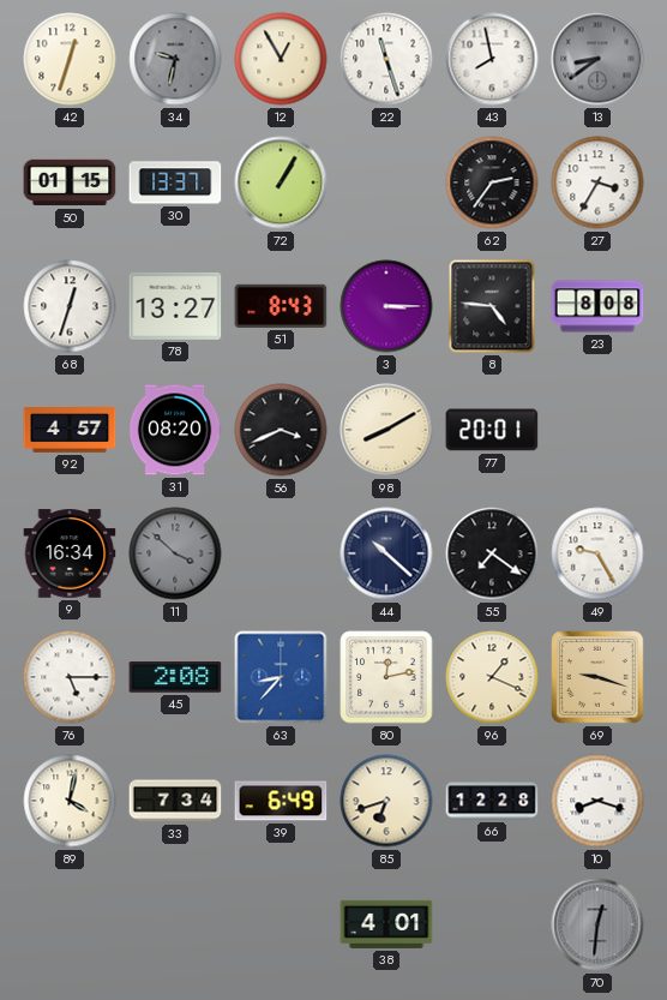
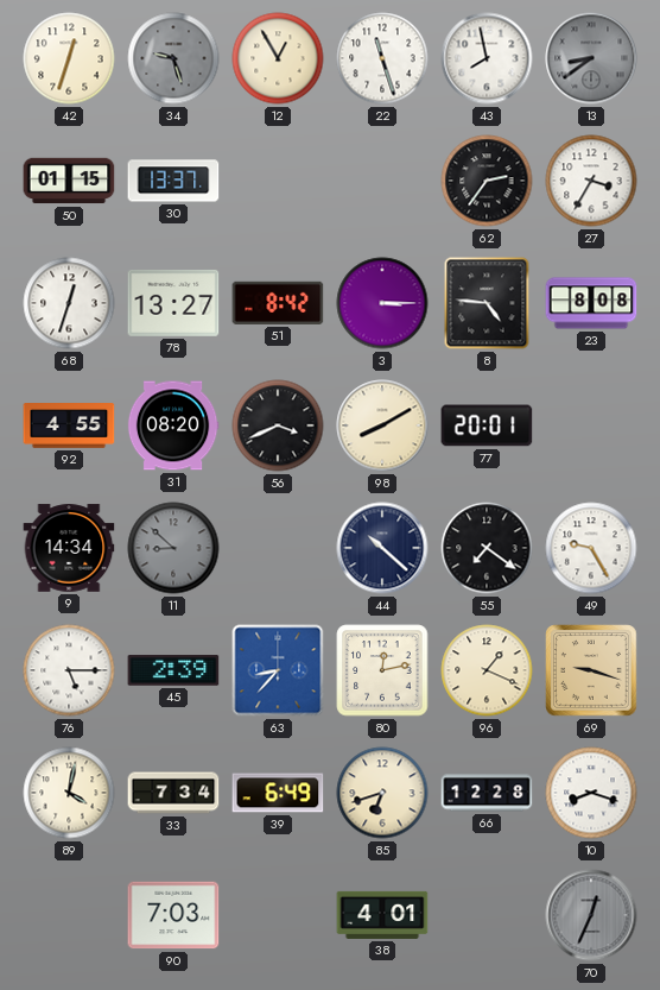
34: 9:32 -> 9:27 (173, 58)
72: 1:05 -> none (281, 182)
51: 8:43 -> 8:42 (278, 303)
92: 4:57 -> 4:55 (69, 427)
9: 16:34 -> 14:34 (69, 548)
11: 3:52 -> 8:52 (173, 548)
45: 2:08 -> 2:39 (173, 670)
90: none -> 7:03 (173, 915)
70: 12:31 -> 12:34 (591, 915)
